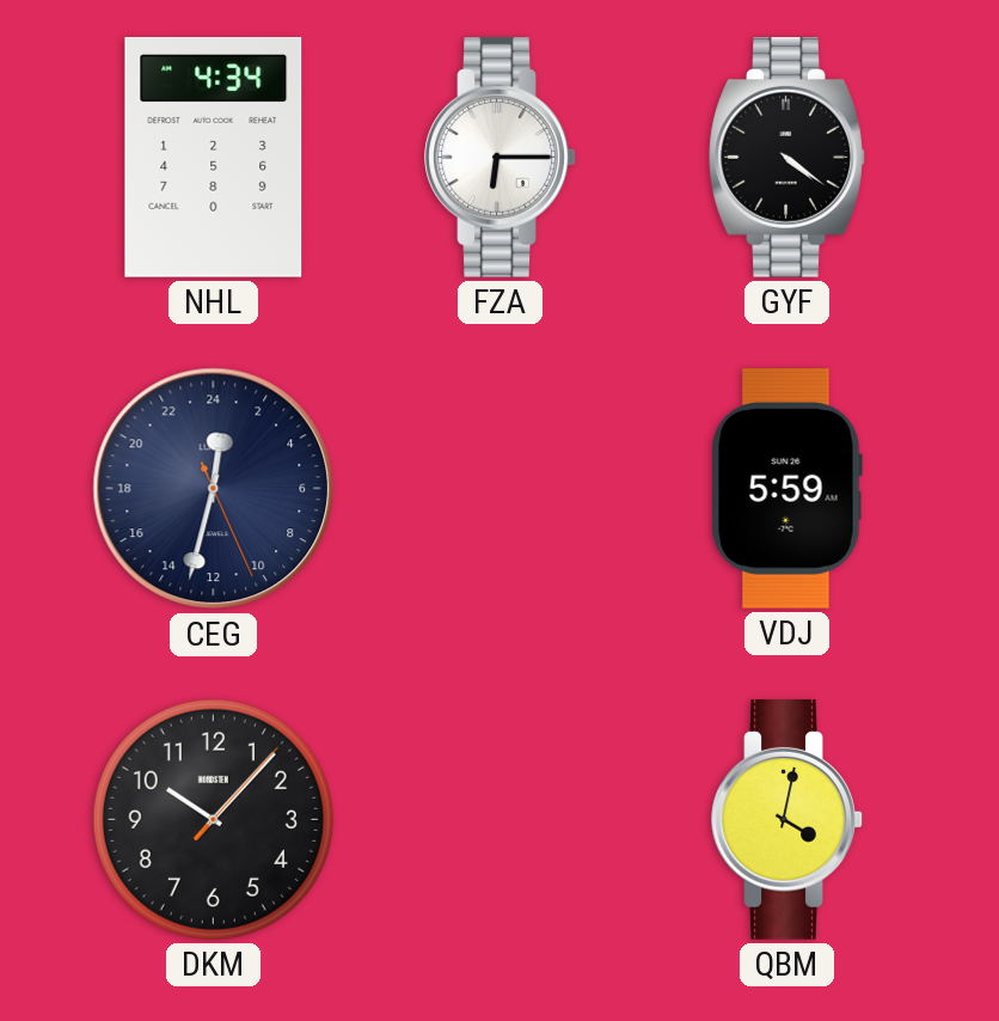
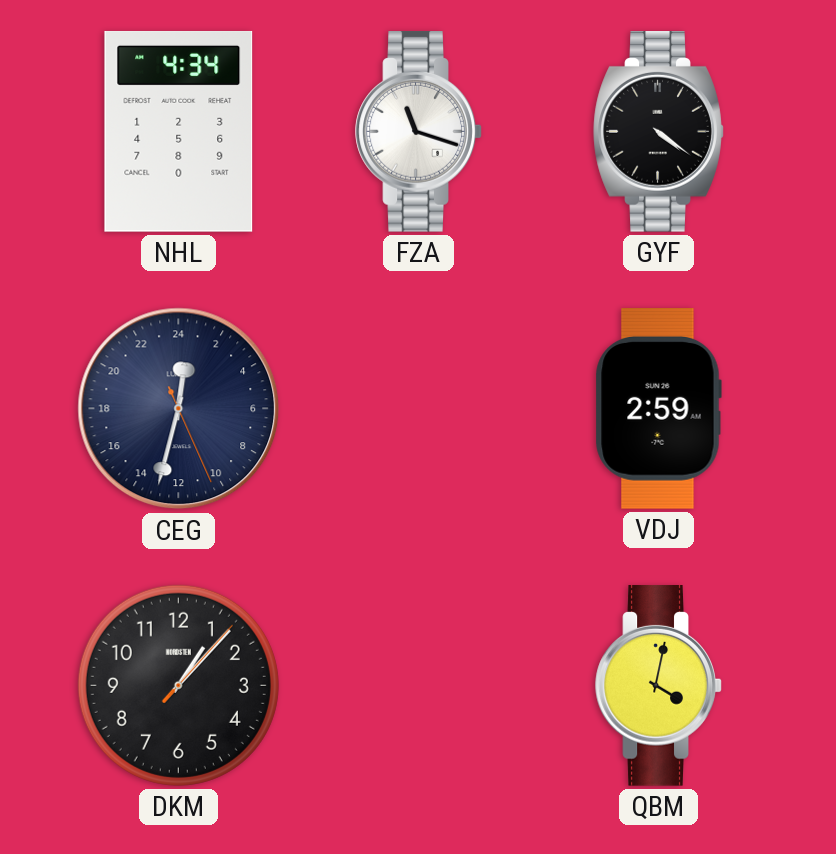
FZA: 6:15 -> 11:18 (419, 132)
VDJ: 5:59 -> 2:59 (658, 409)
DKM: 10:07 -> 1:07 (178, 685)
